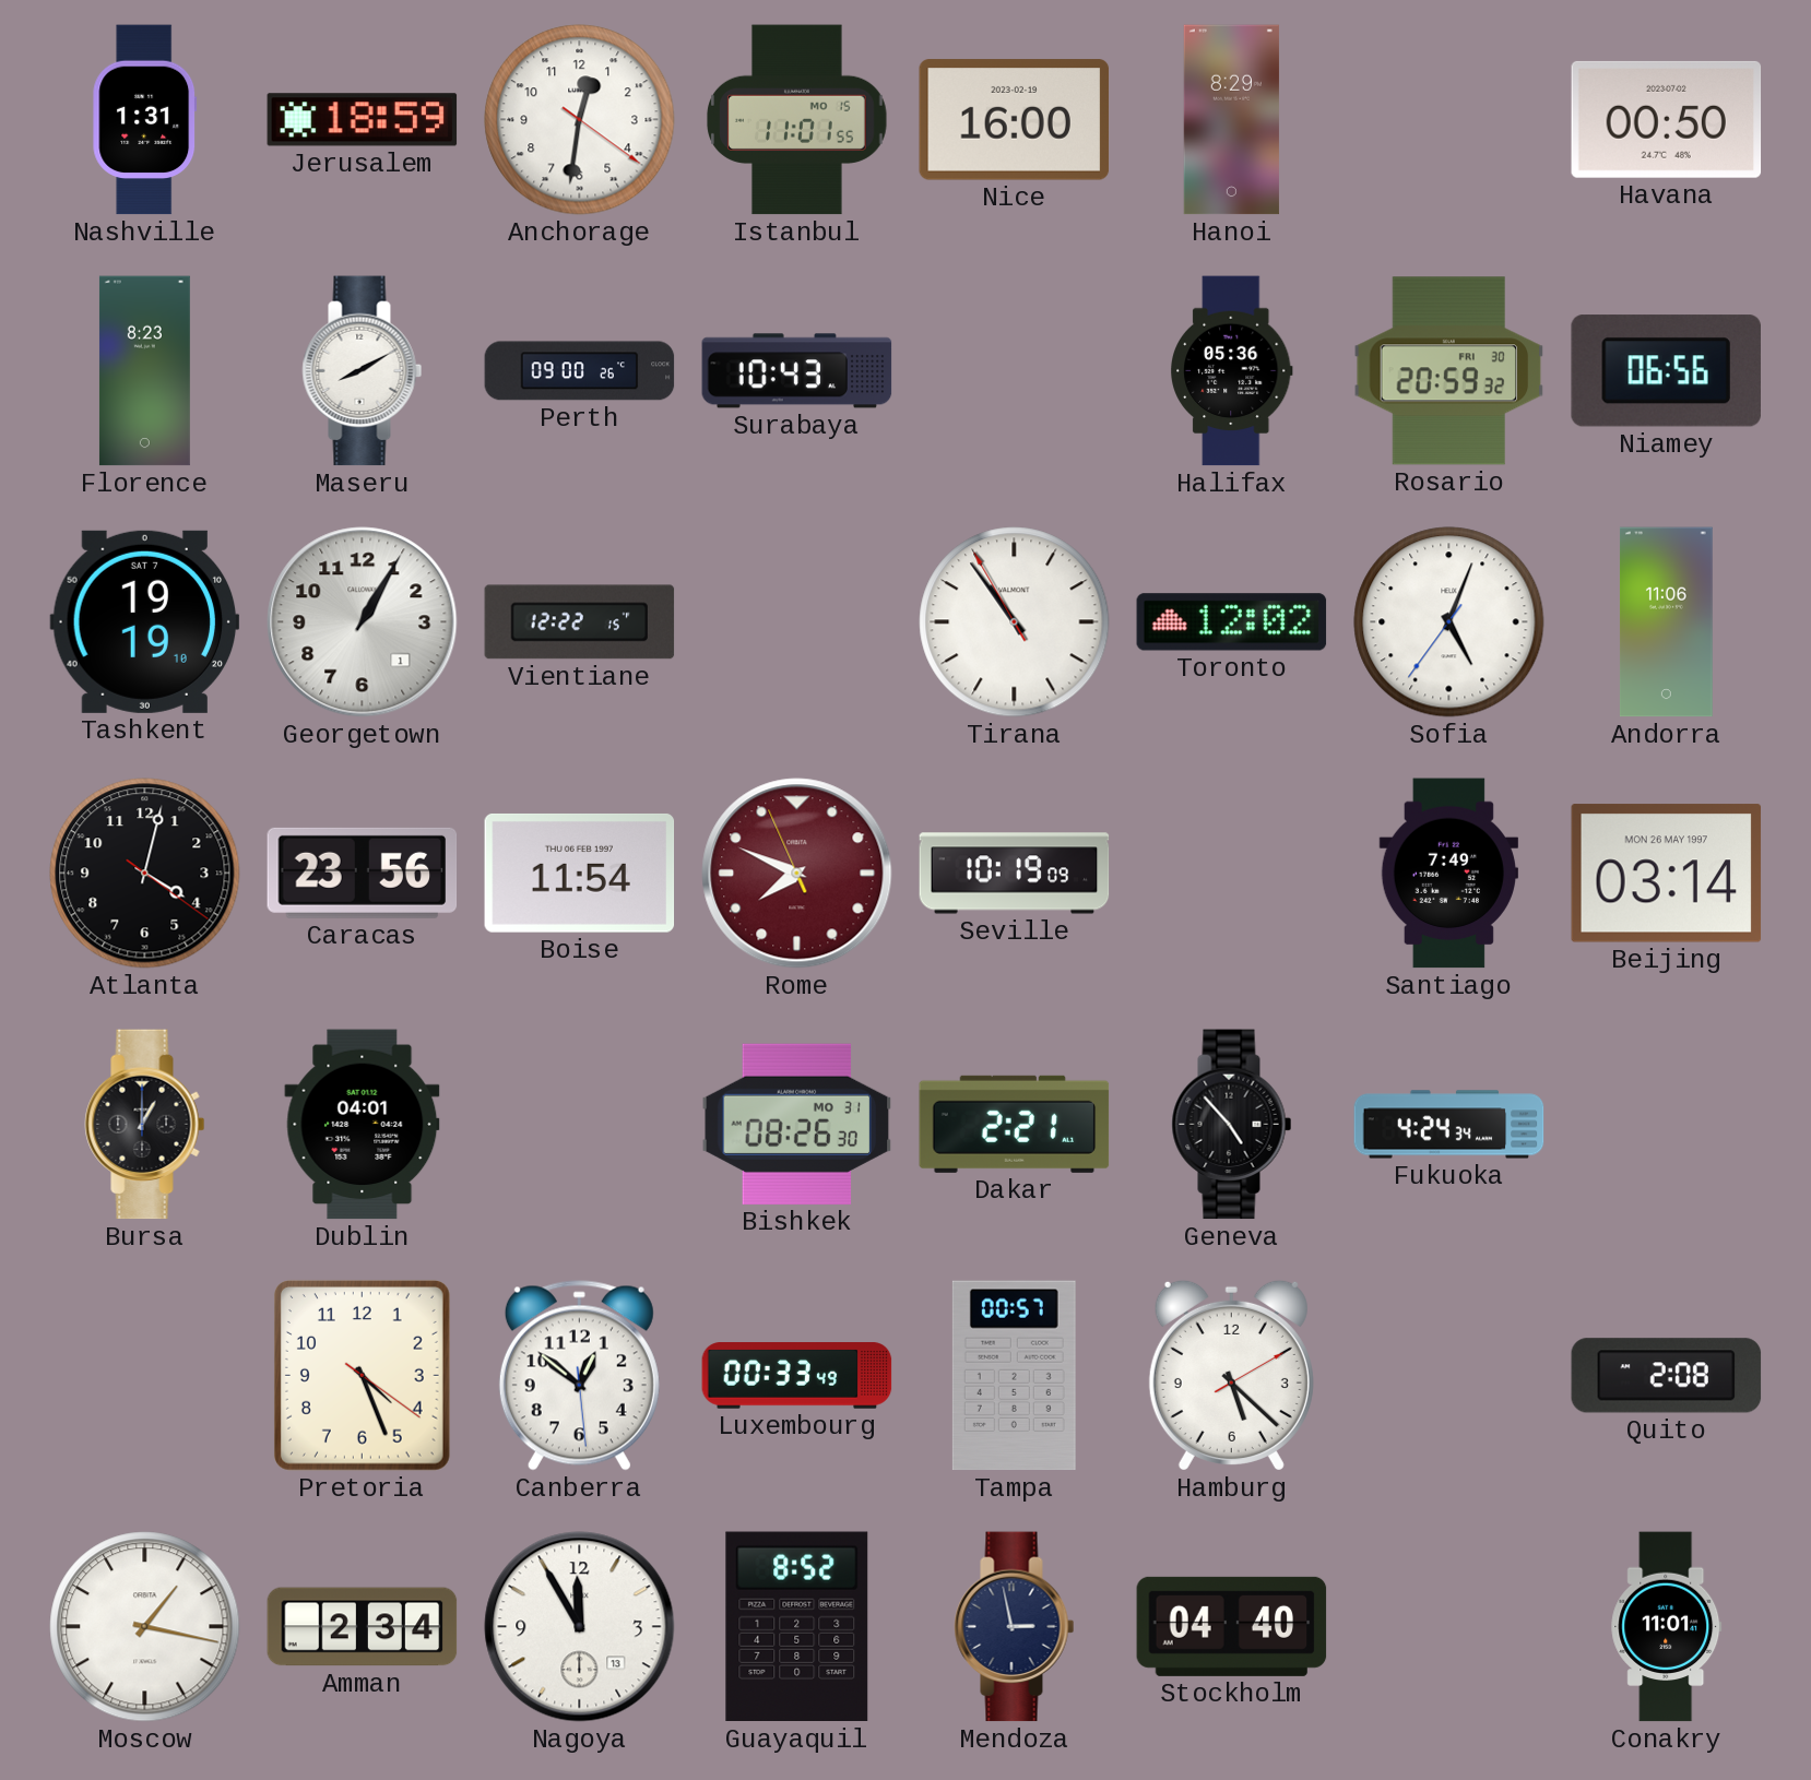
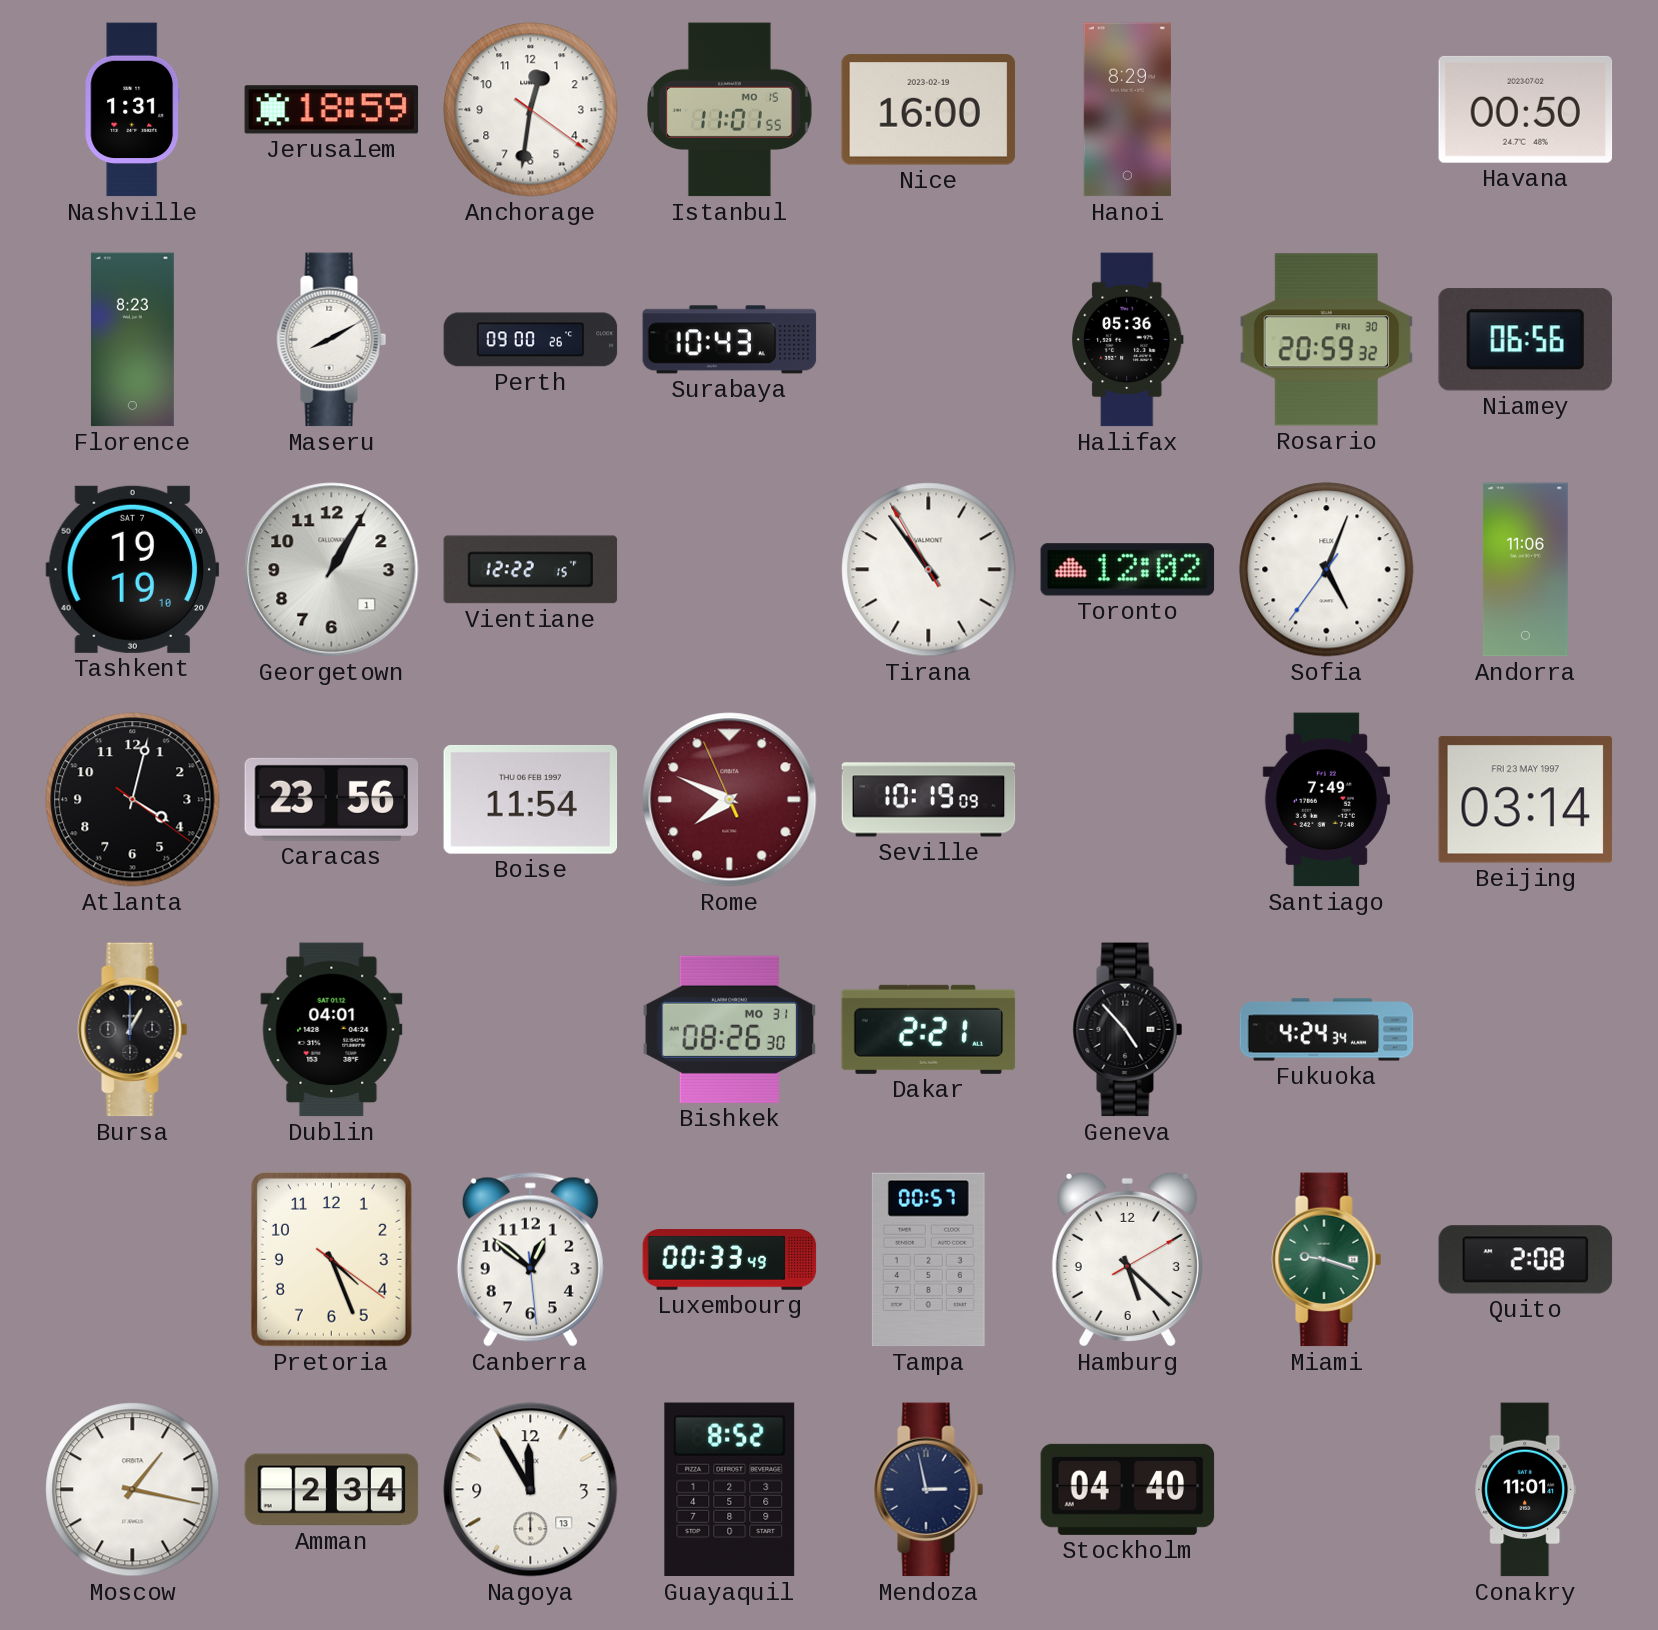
Beijing date: MON 26 MAY 1997 -> FRI 23 MAY 1997 (1526, 800)
Miami: none -> 9:18 (1327, 1260)
